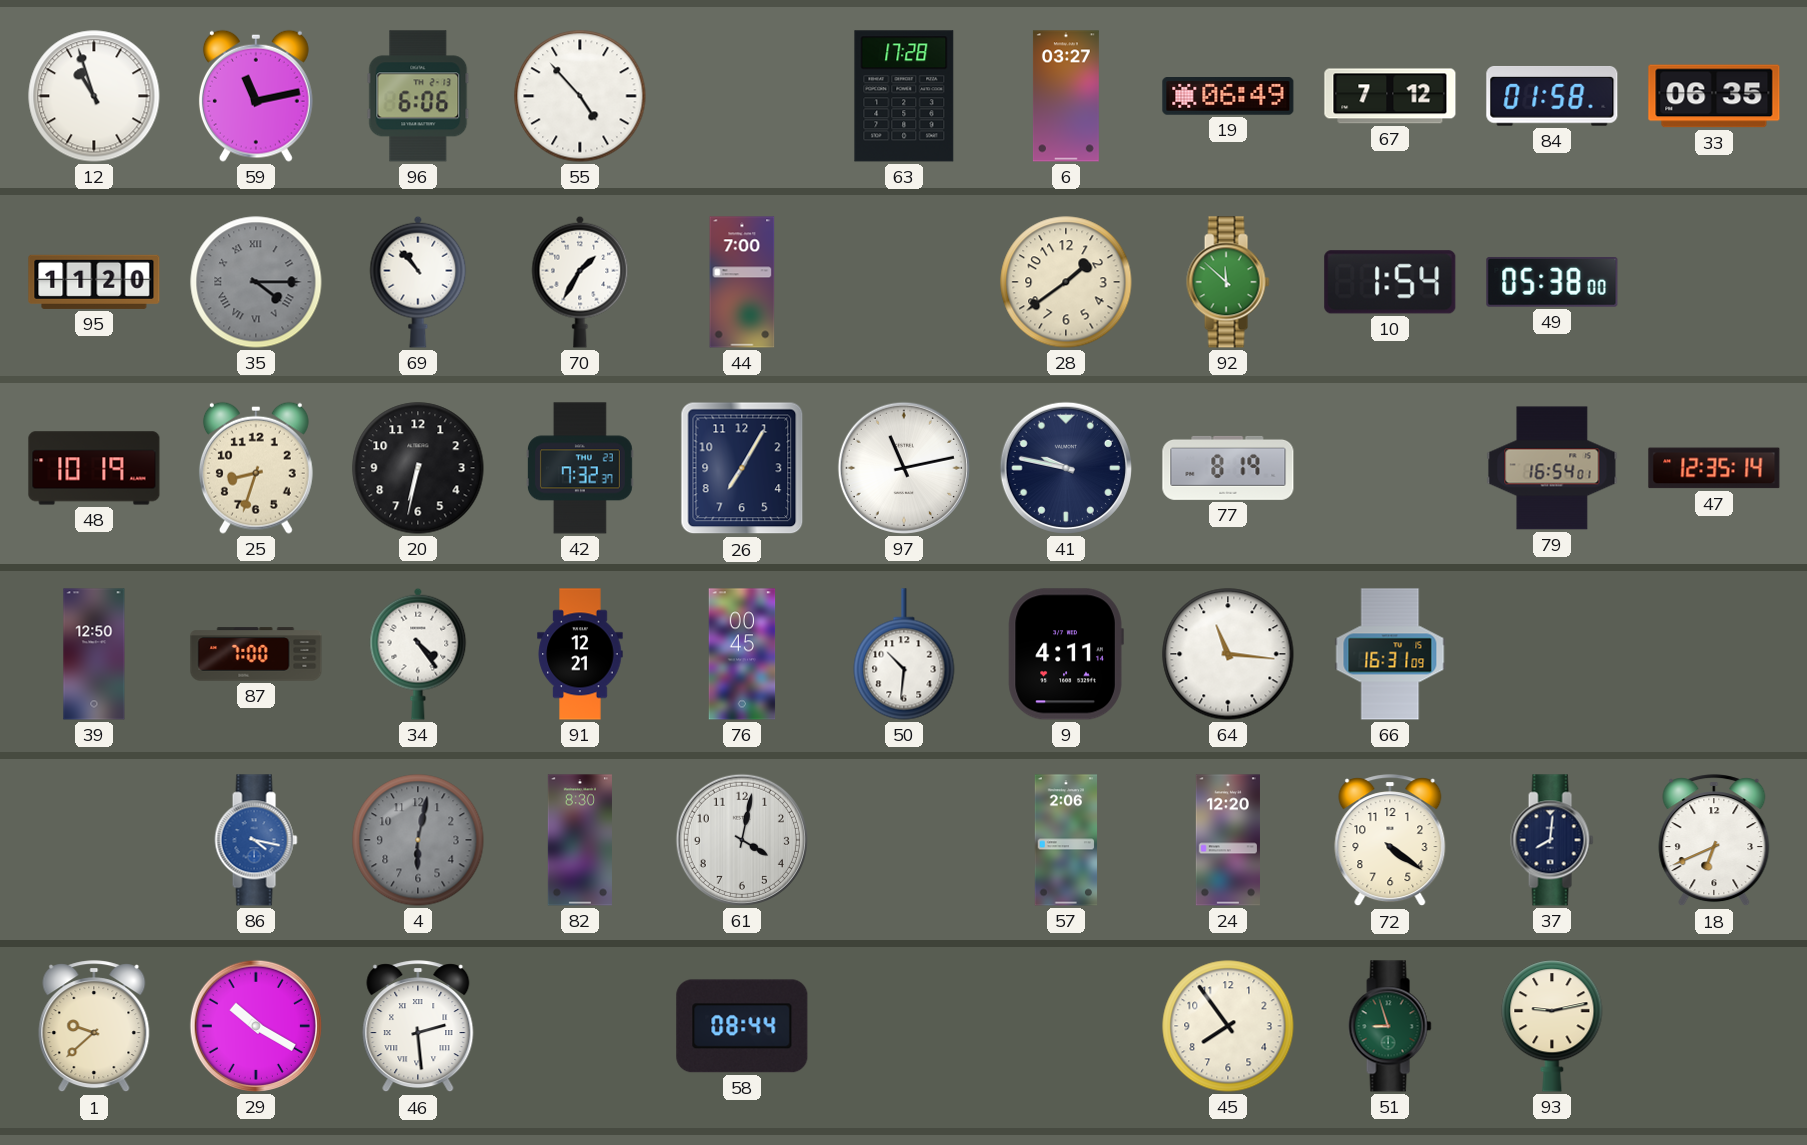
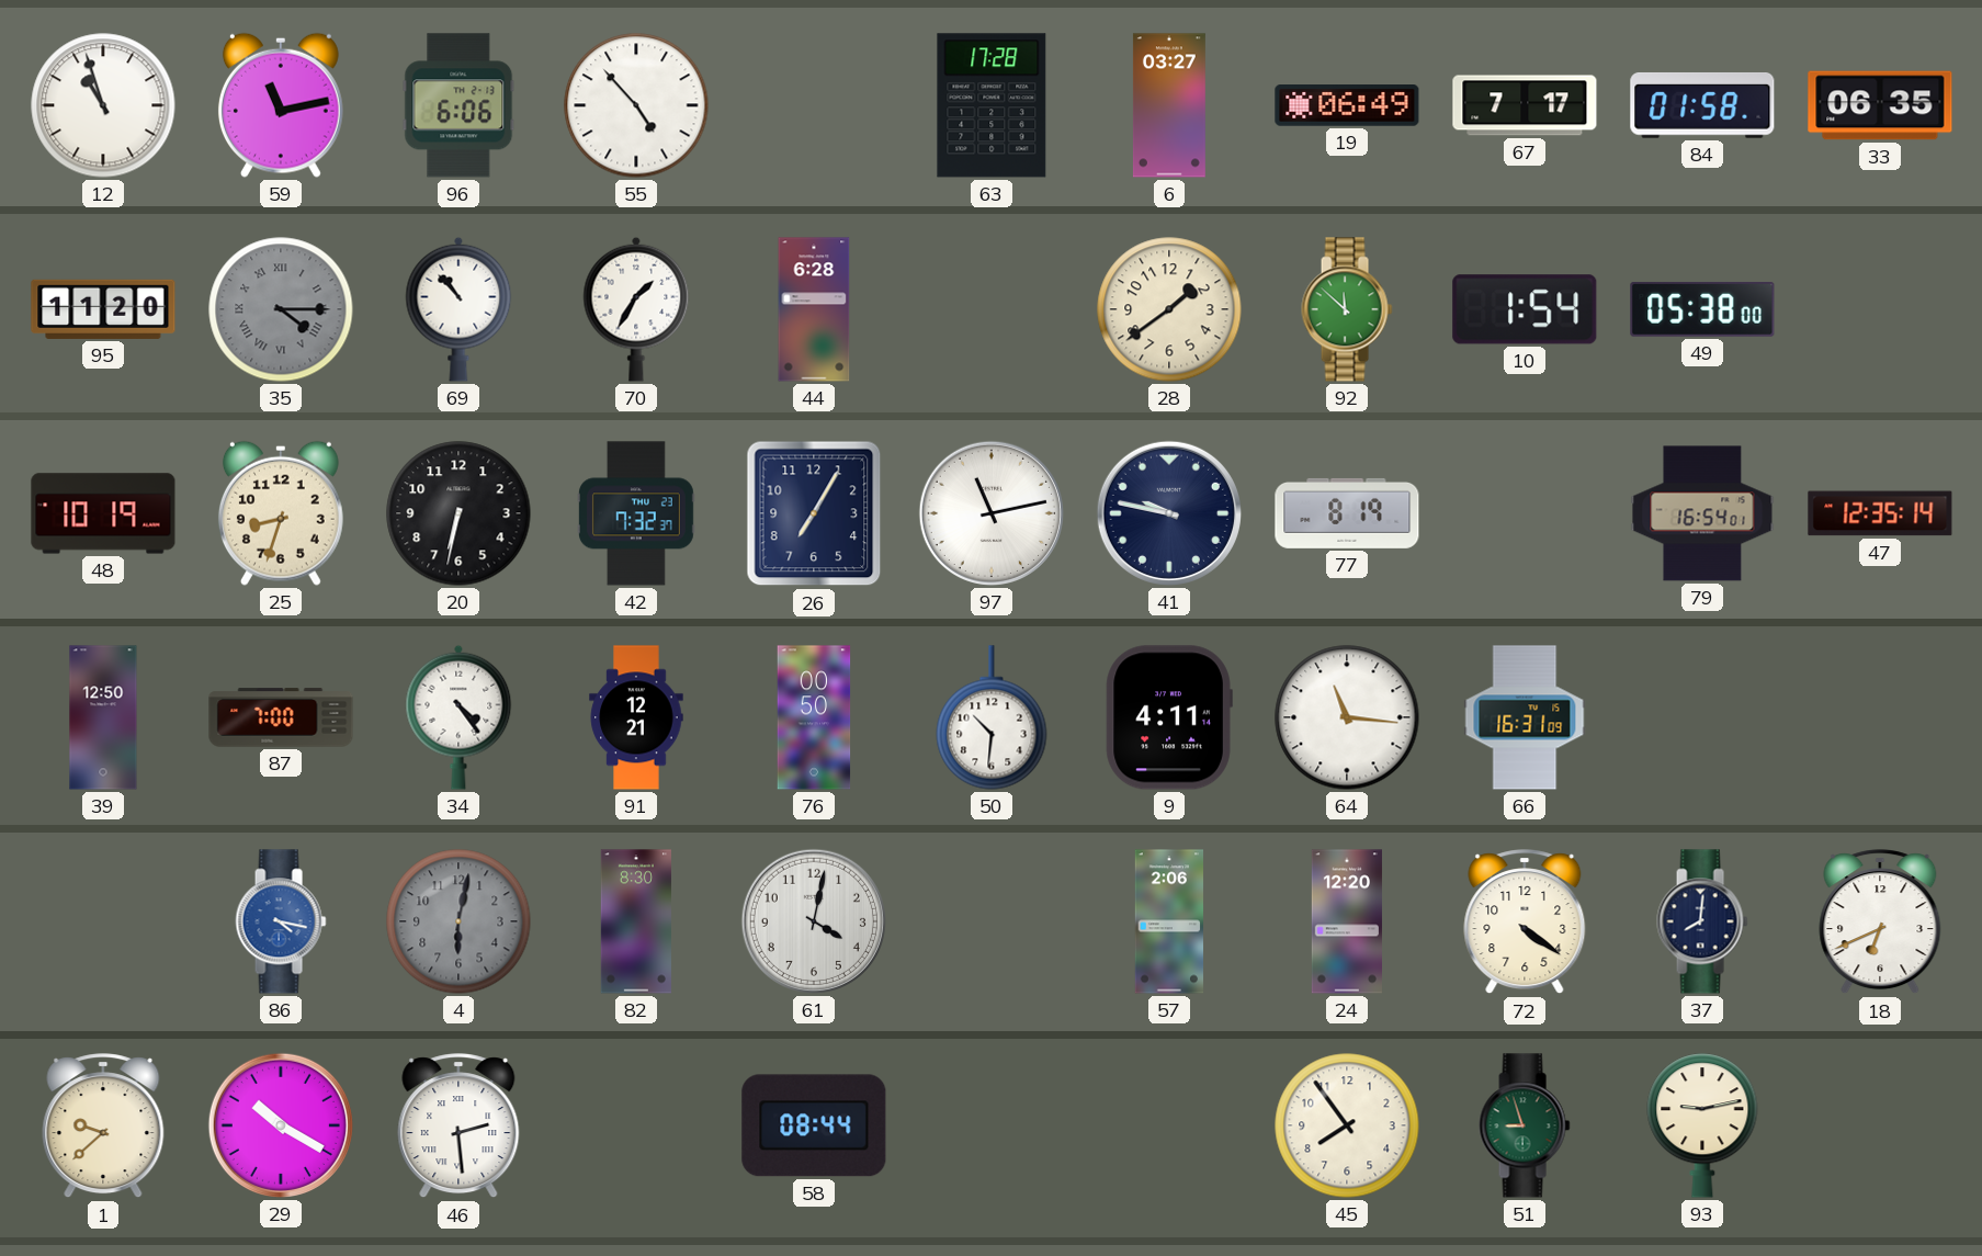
67: 7:12 -> 7:17 (1525, 105)
44: 7:00 -> 6:28 (814, 309)
76: 00:45 -> 00:50 (814, 717)
